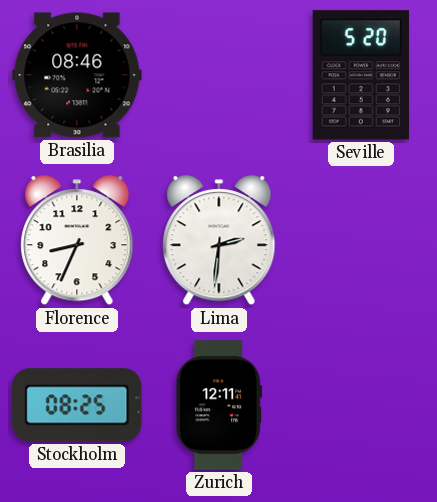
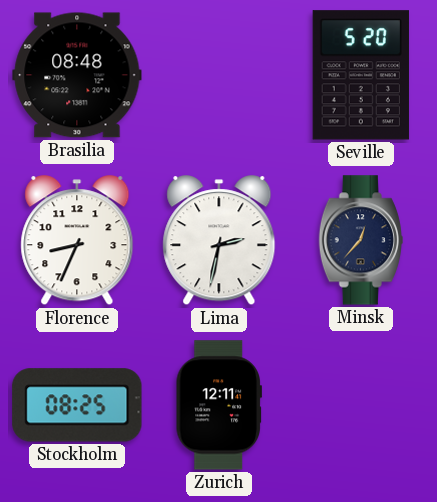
Brasilia: 08:46 -> 08:48 (77, 75)
Lima: 2:31 -> 2:32 (219, 241)
Minsk: none -> 12:37 (361, 240)
